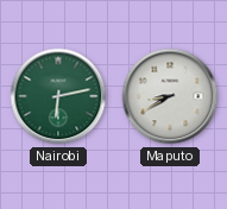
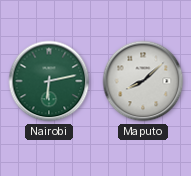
Maputo: 8:40 -> 8:08 (143, 81)
